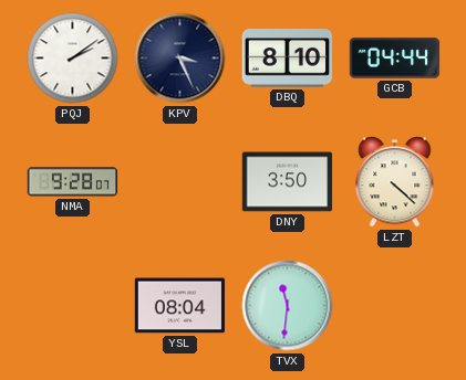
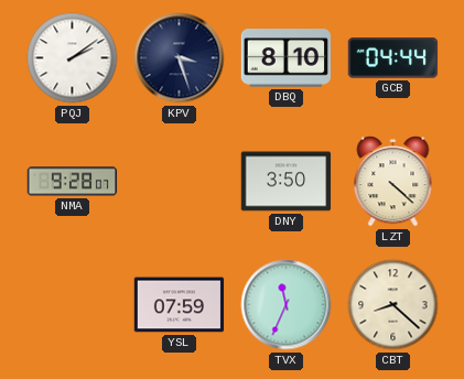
KPV: 3:26 -> 3:27 (180, 58)
YSL: 08:04 -> 07:59 (180, 305)
TVX: 11:31 -> 11:34 (287, 305)
CBT: none -> 8:22 (393, 305)
